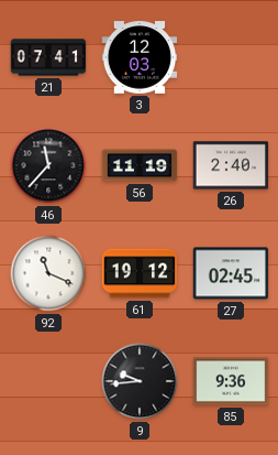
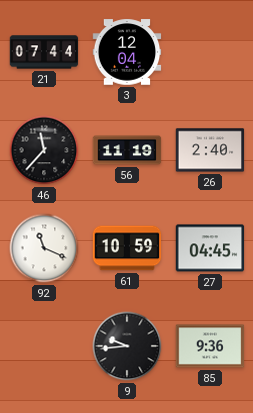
21: 07:41 -> 07:44 (44, 52)
3: 12:03 -> 12:04 (127, 52)
61: 19:12 -> 10:59 (127, 248)
27: 02:45 -> 04:45 (210, 248)
